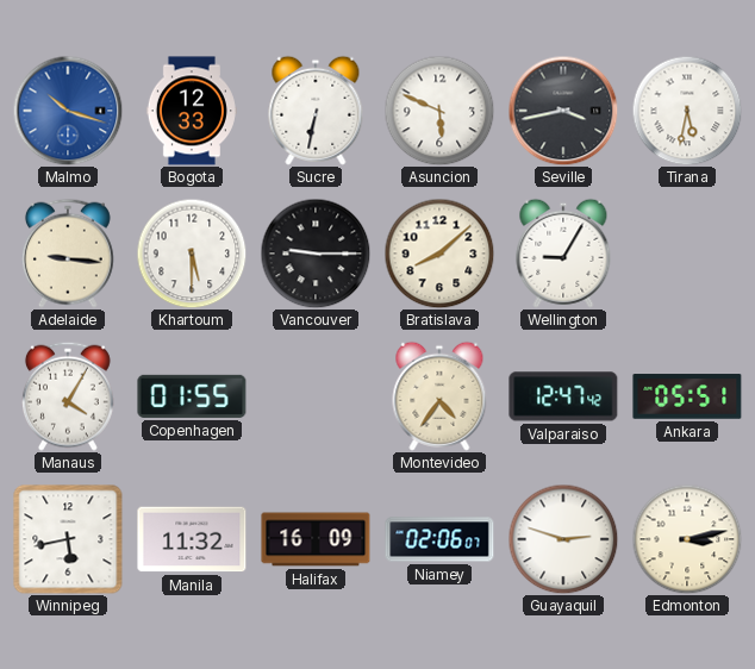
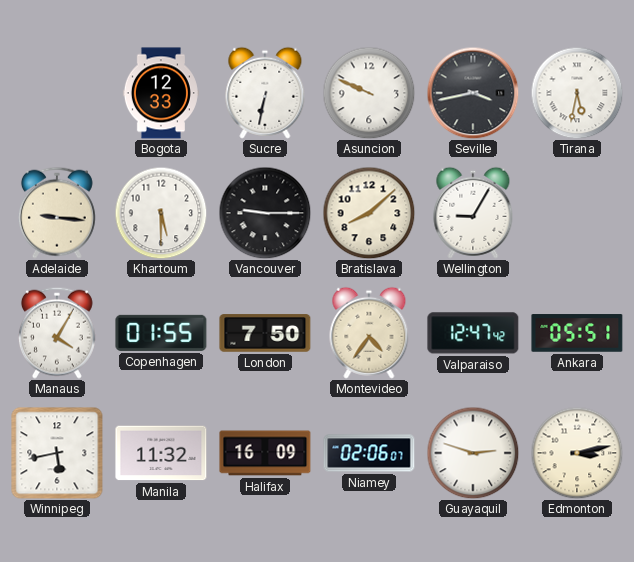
Malmo: 10:18 -> none (68, 111)
Asuncion: 5:49 -> 9:49 (369, 93)
London: none -> 7:50 (265, 333)
